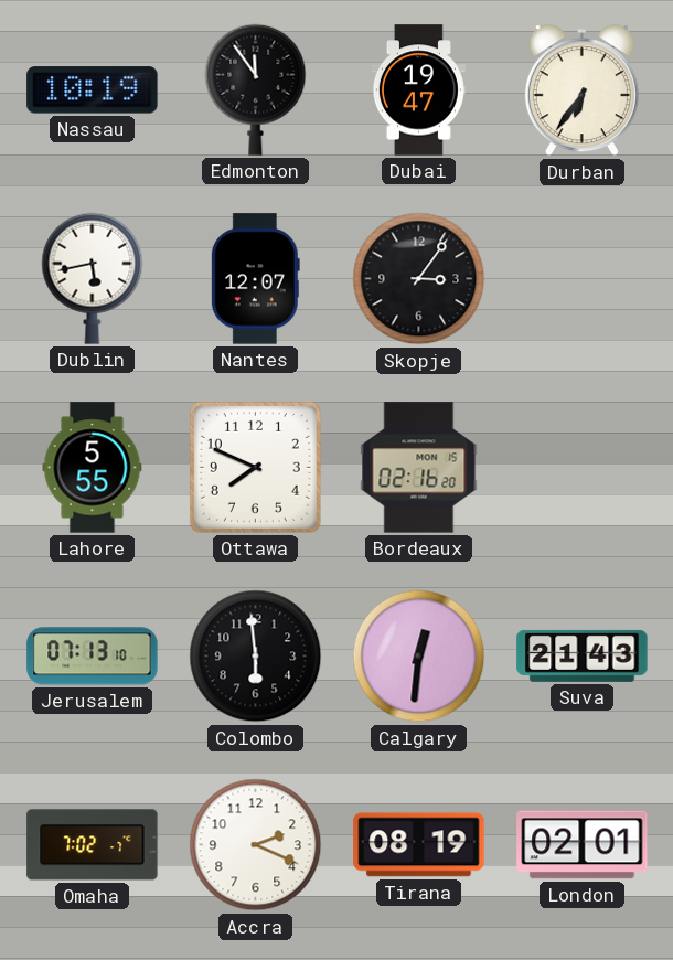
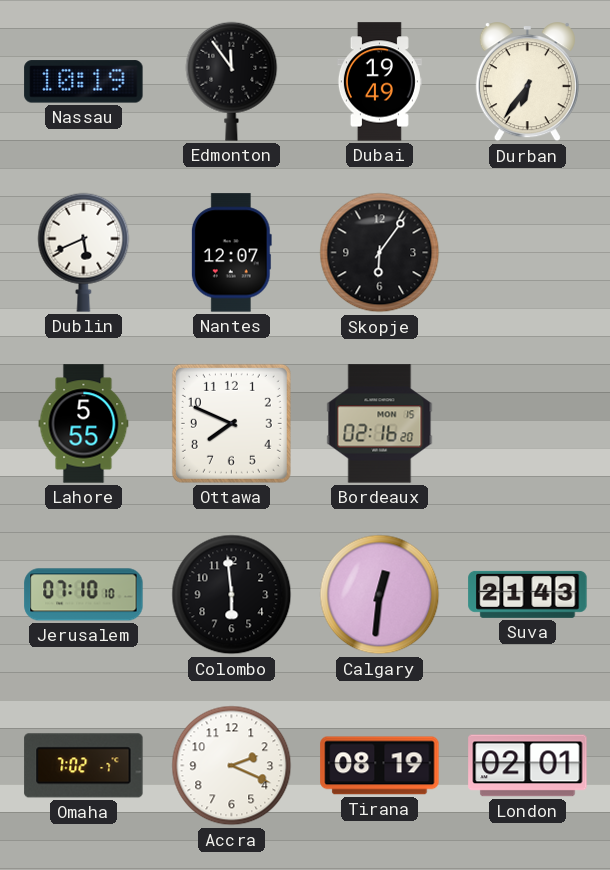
Dubai: 19:47 -> 19:49 (379, 82)
Dublin: 5:43 -> 5:41 (84, 252)
Skopje: 3:06 -> 6:06 (380, 253)
Jerusalem: 07:13 -> 07:10 (84, 595)
